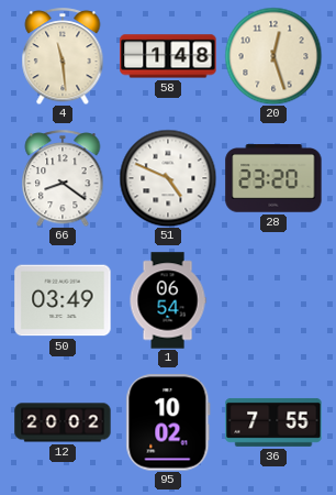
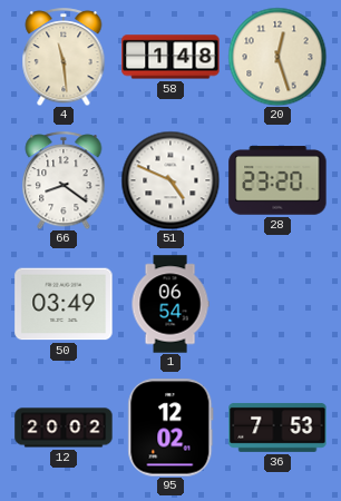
95: 10:02 -> 12:02 (170, 428)
36: 7:55 -> 7:53 (277, 428)
